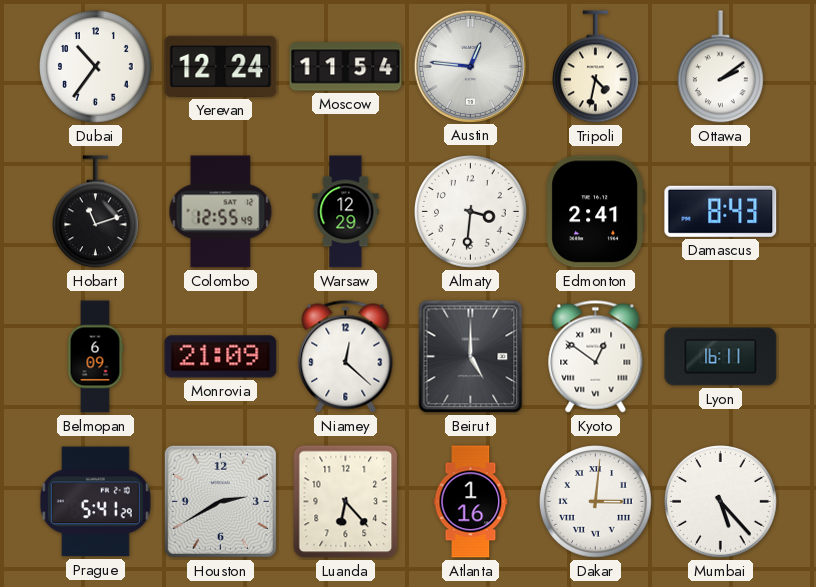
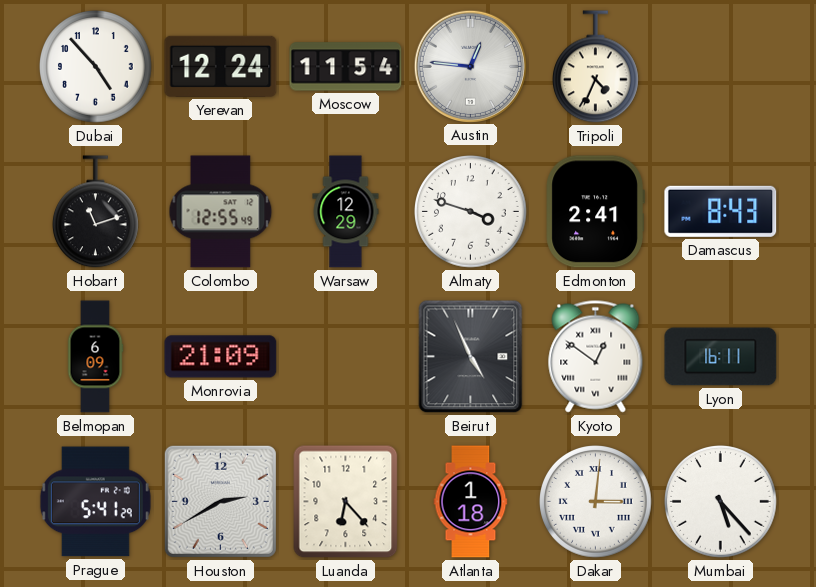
Dubai: 10:36 -> 4:53 (96, 67)
Tripoli: 4:32 -> 4:34 (596, 67)
Ottawa: 2:09 -> none (721, 67)
Almaty: 3:31 -> 3:48 (471, 212)
Niamey: 12:22 -> none (346, 357)
Beirut: 5:00 -> 4:56 (471, 357)
Atlanta: 1:16 -> 1:18 (471, 502)
